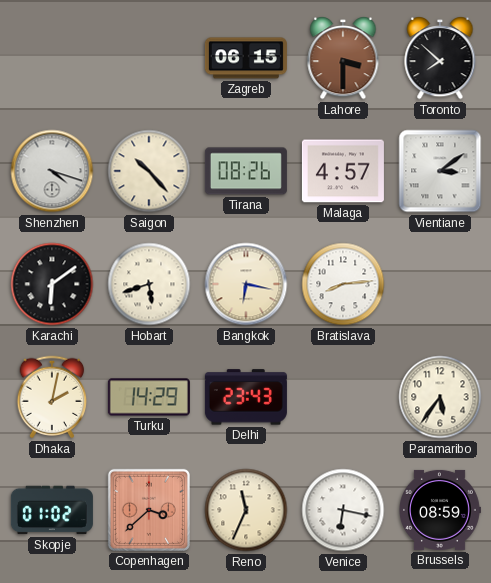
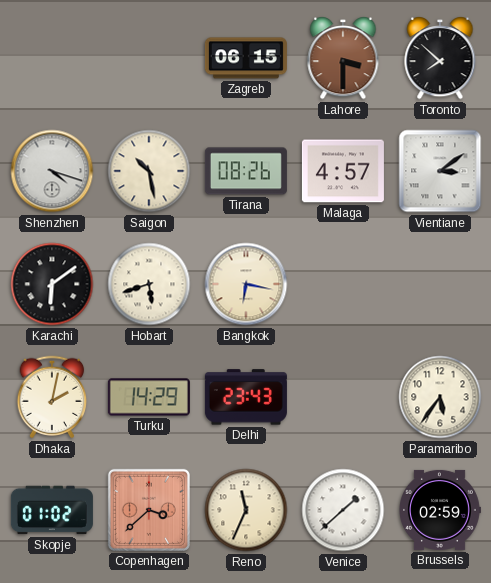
Saigon: 10:23 -> 10:28 (149, 171)
Bratislava: 8:14 -> none (343, 284)
Venice: 6:17 -> 1:38 (343, 510)
Brussels: 08:59 -> 02:59 (440, 510)
